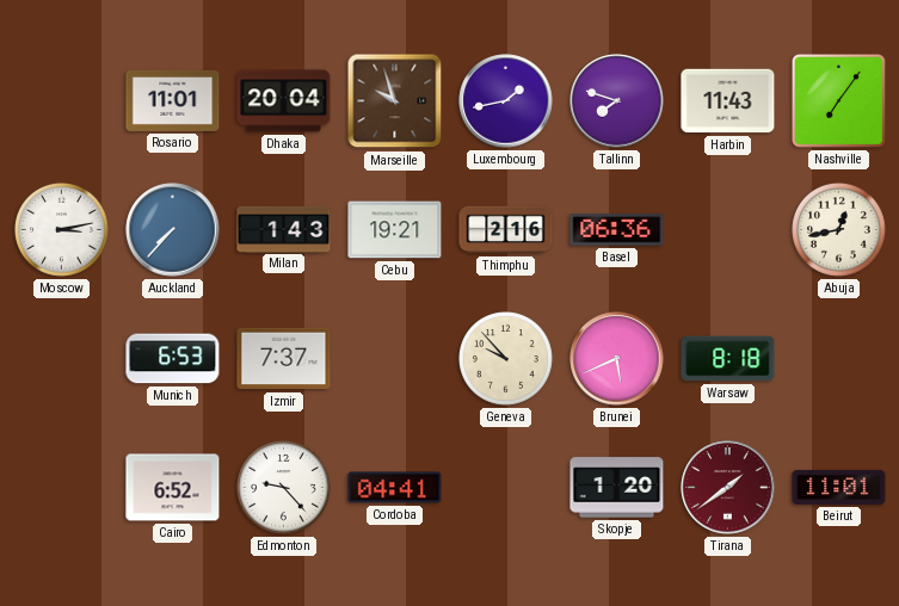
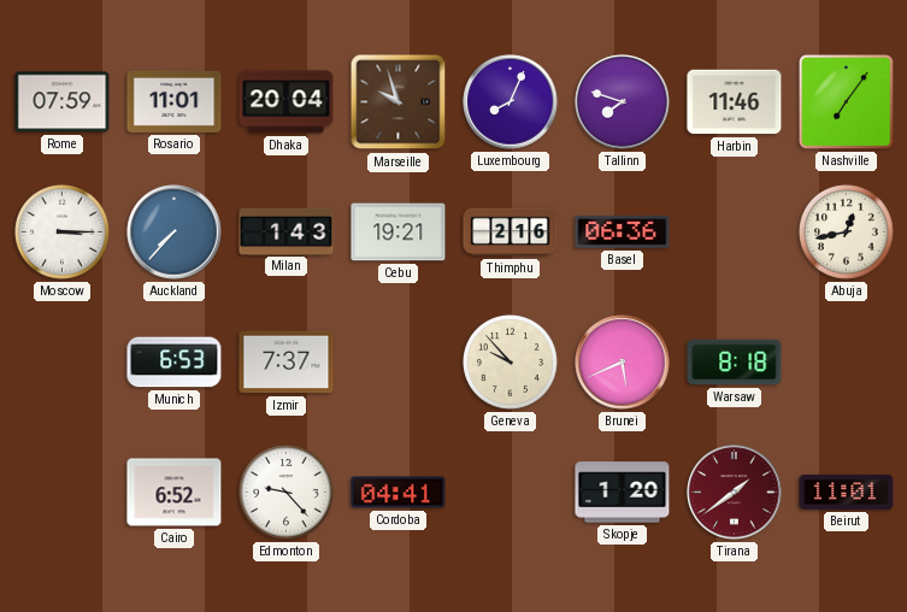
Rome: none -> 07:59 (63, 102)
Luxembourg: 1:43 -> 8:04 (511, 102)
Harbin: 11:43 -> 11:46 (735, 102)
Moscow: 3:13 -> 3:15 (63, 233)
